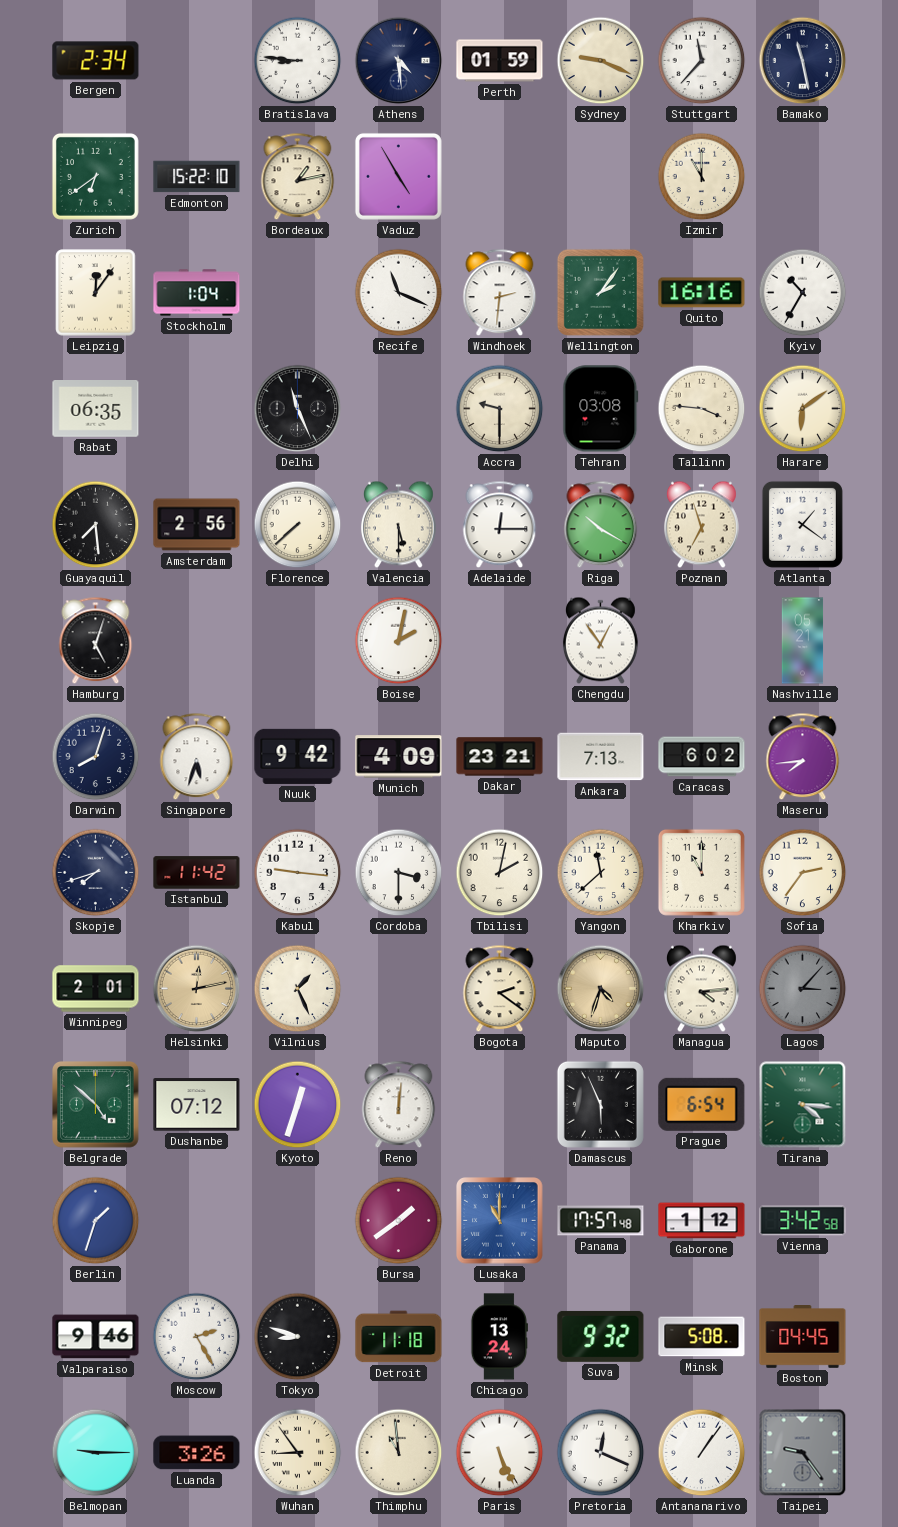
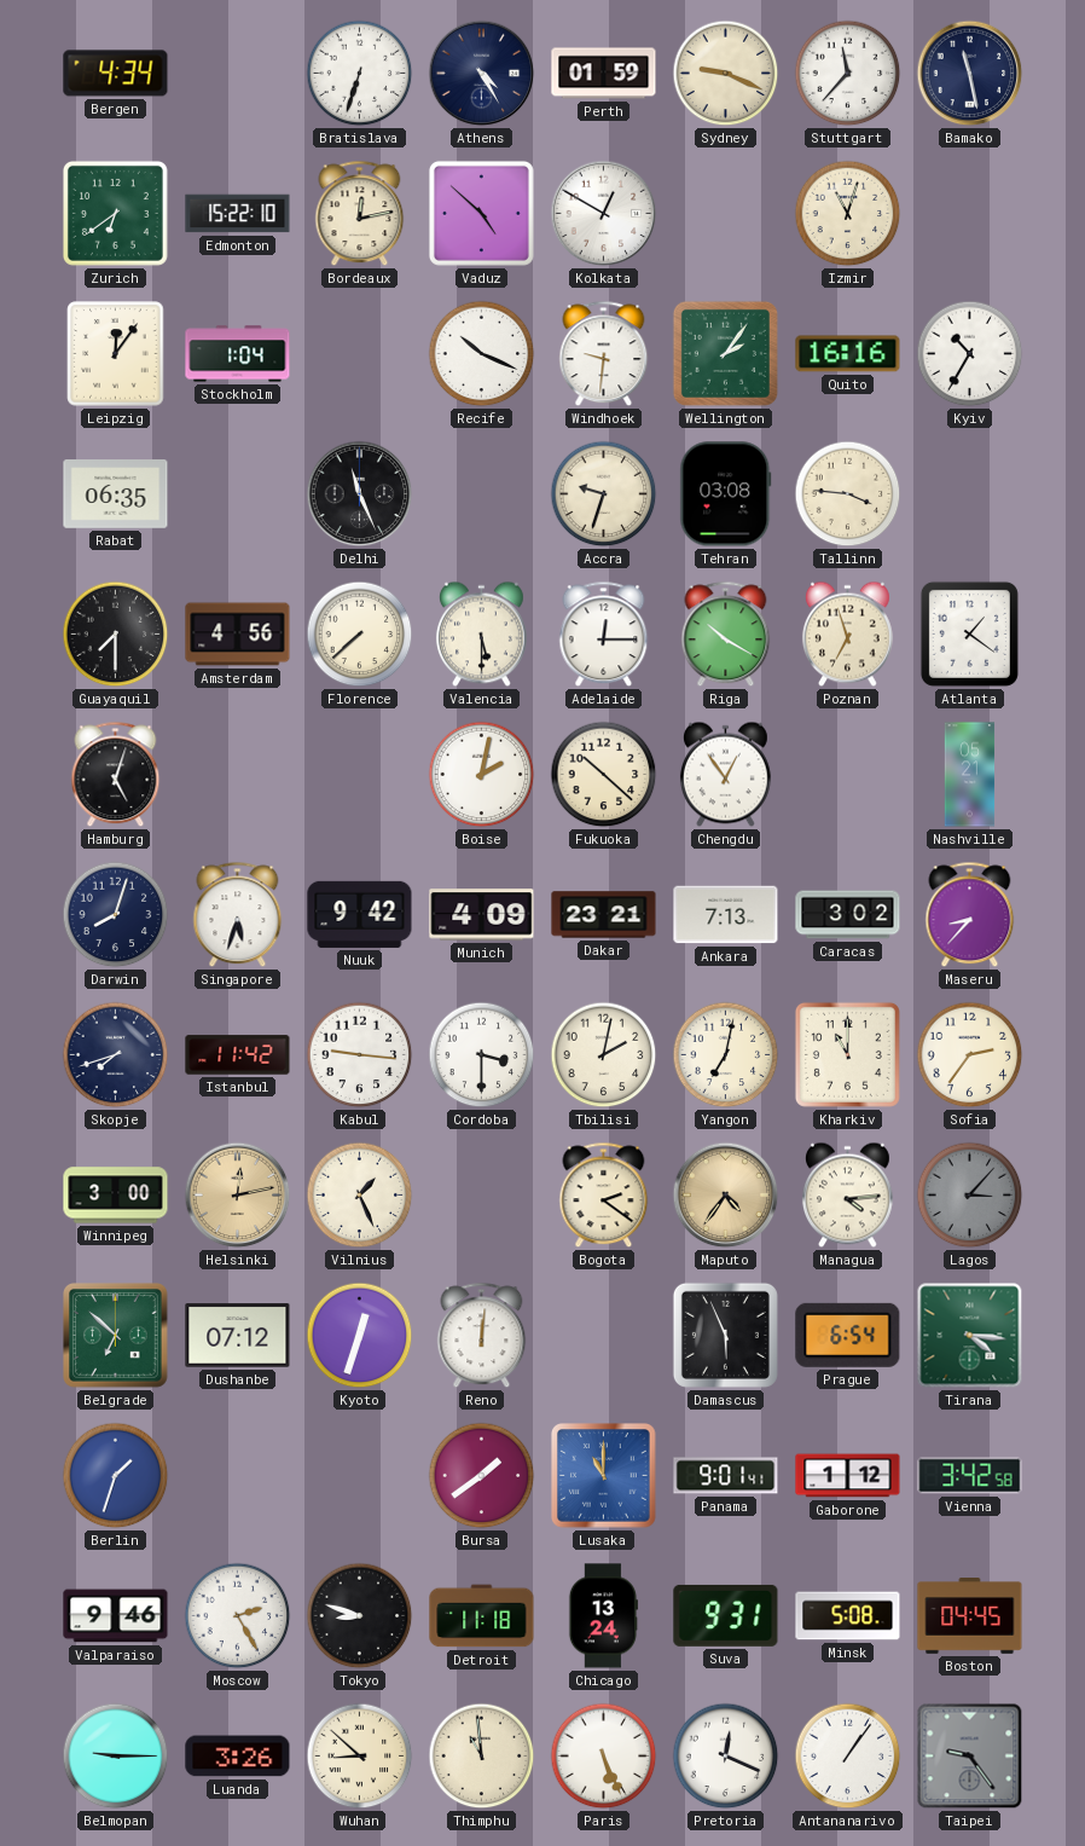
Bergen: 2:34 -> 4:34 (116, 74)
Bratislava: 8:46 -> 6:33 (360, 74)
Athens: 4:29 -> 4:25 (482, 74)
Bordeaux: 1:13 -> 12:13 (360, 214)
Vaduz: 4:55 -> 4:52 (481, 213)
Kolkata: none -> 12:50 (604, 214)
Izmir: 11:00 -> 11:03 (848, 214)
Recife: 11:19 -> 10:19 (482, 354)
Windhoek: 2:31 -> 9:31 (604, 354)
Accra: 9:30 -> 9:33 (604, 494)
Harare: 6:09 -> none (803, 409)
Guayaquil: 7:29 -> 7:30 (116, 635)
Amsterdam: 2:56 -> 4:56 (238, 635)
Fukuoka: none -> 10:22 (604, 775)
Caracas: 6:02 -> 3:02 (848, 915)
Maseru: 7:44 -> 8:37 (970, 915)
Yangon: 11:38 -> 7:02 (726, 1055)
Winnipeg: 2:01 -> 3:00 (116, 1196)
Maputo: 4:33 -> 4:36 (726, 1196)
Belgrade: 4:52 -> 6:52 (116, 1336)
Panama: 17:57 -> 9:01 (726, 1476)
Suva: 9:32 -> 9:31 (726, 1615)
Wuhan: 8:54 -> 8:52 (360, 1757)
